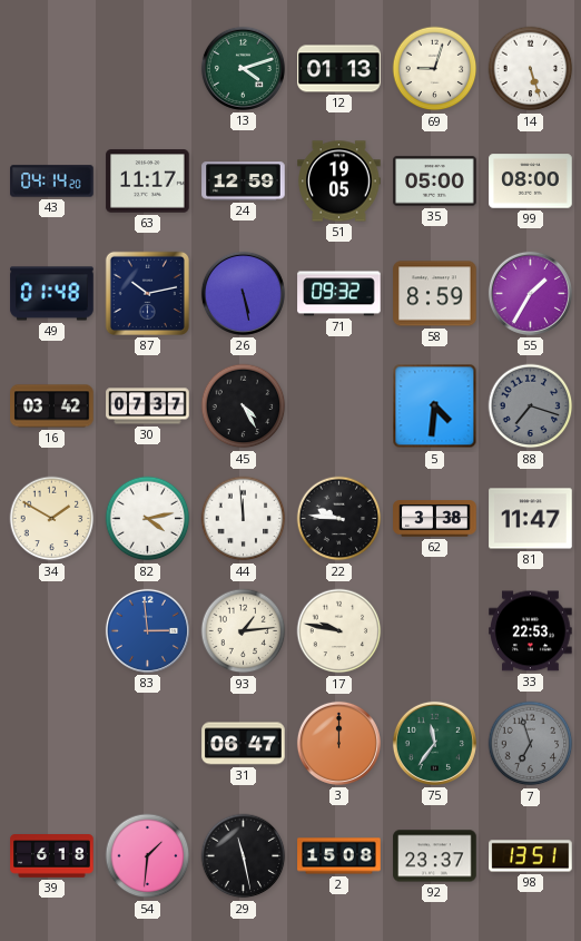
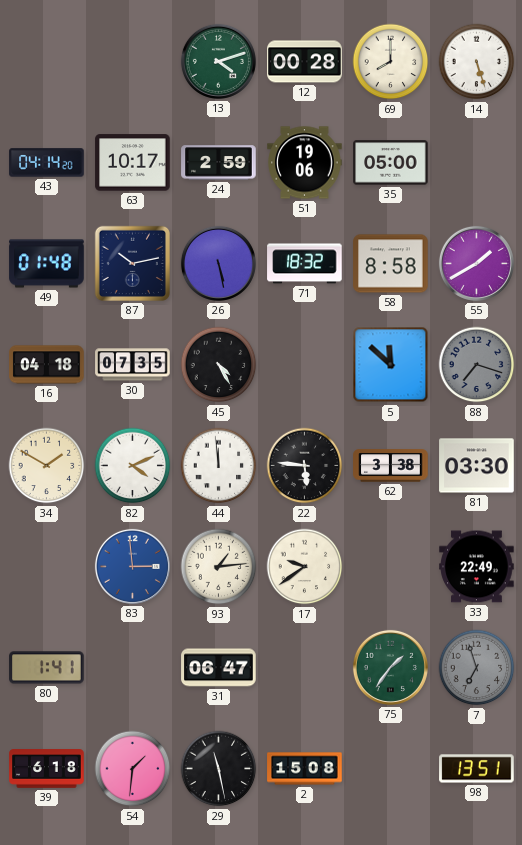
12: 01:13 -> 00:28 (305, 62)
69: 9:03 -> 8:00 (391, 62)
63: 11:17 -> 10:17 (133, 163)
24: 12:59 -> 2:59 (219, 163)
51: 19:05 -> 19:06 (305, 163)
99: 08:00 -> none (531, 182)
71: 09:32 -> 18:32 (305, 264)
58: 8:59 -> 8:58 (391, 264)
55: 1:35 -> 1:40 (476, 263)
16: 03:42 -> 04:18 (47, 365)
30: 07:37 -> 07:35 (133, 365)
5: 4:31 -> 11:52 (391, 365)
82: 4:13 -> 4:11 (133, 466)
22: 9:46 -> 5:46 (305, 466)
81: 11:47 -> 03:30 (477, 466)
17: 9:47 -> 9:39 (305, 567)
33: 22:53 -> 22:49 (477, 567)
80: none -> 1:41 (47, 668)
3: 12:00 -> none (338, 743)
75: 11:36 -> 1:36 (390, 667)
92: 23:37 -> none (435, 856)
